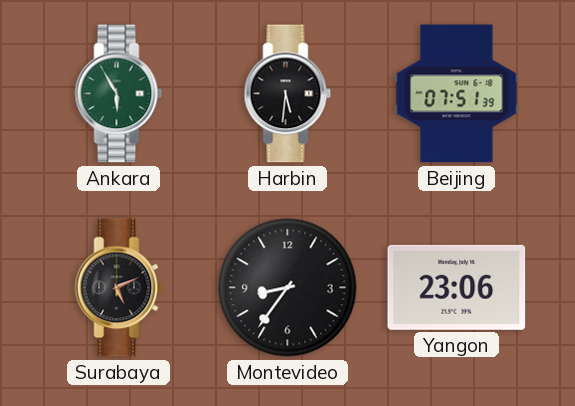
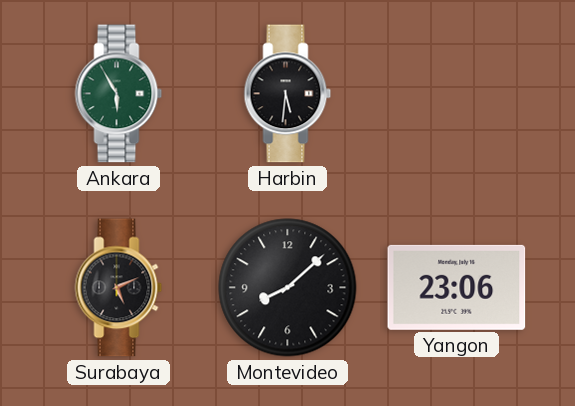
Beijing: 07:51 -> none (457, 94)
Montevideo: 8:36 -> 8:08 (288, 288)
